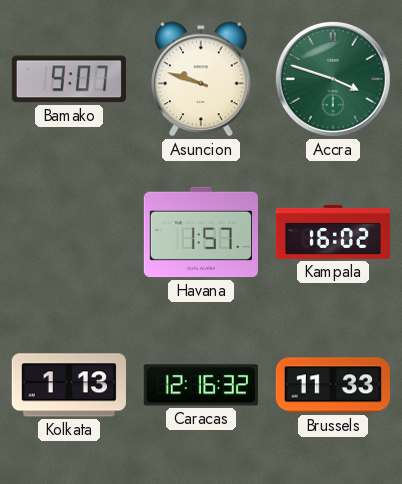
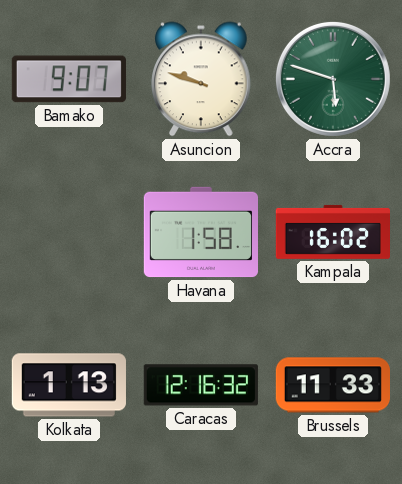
Accra: 3:48 -> 5:48 (333, 79)
Havana: 1:57 -> 1:58 (200, 232)
